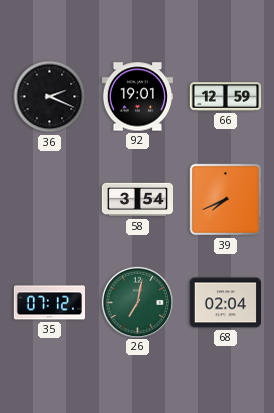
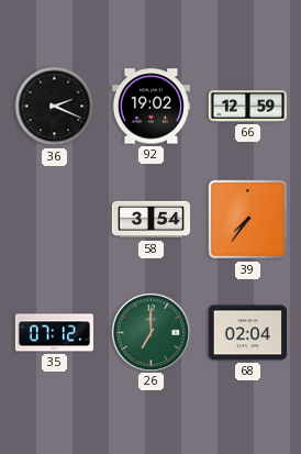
92: 19:01 -> 19:02 (150, 107)
39: 7:41 -> 7:36 (248, 220)
26: 7:02 -> 7:00 (150, 332)
